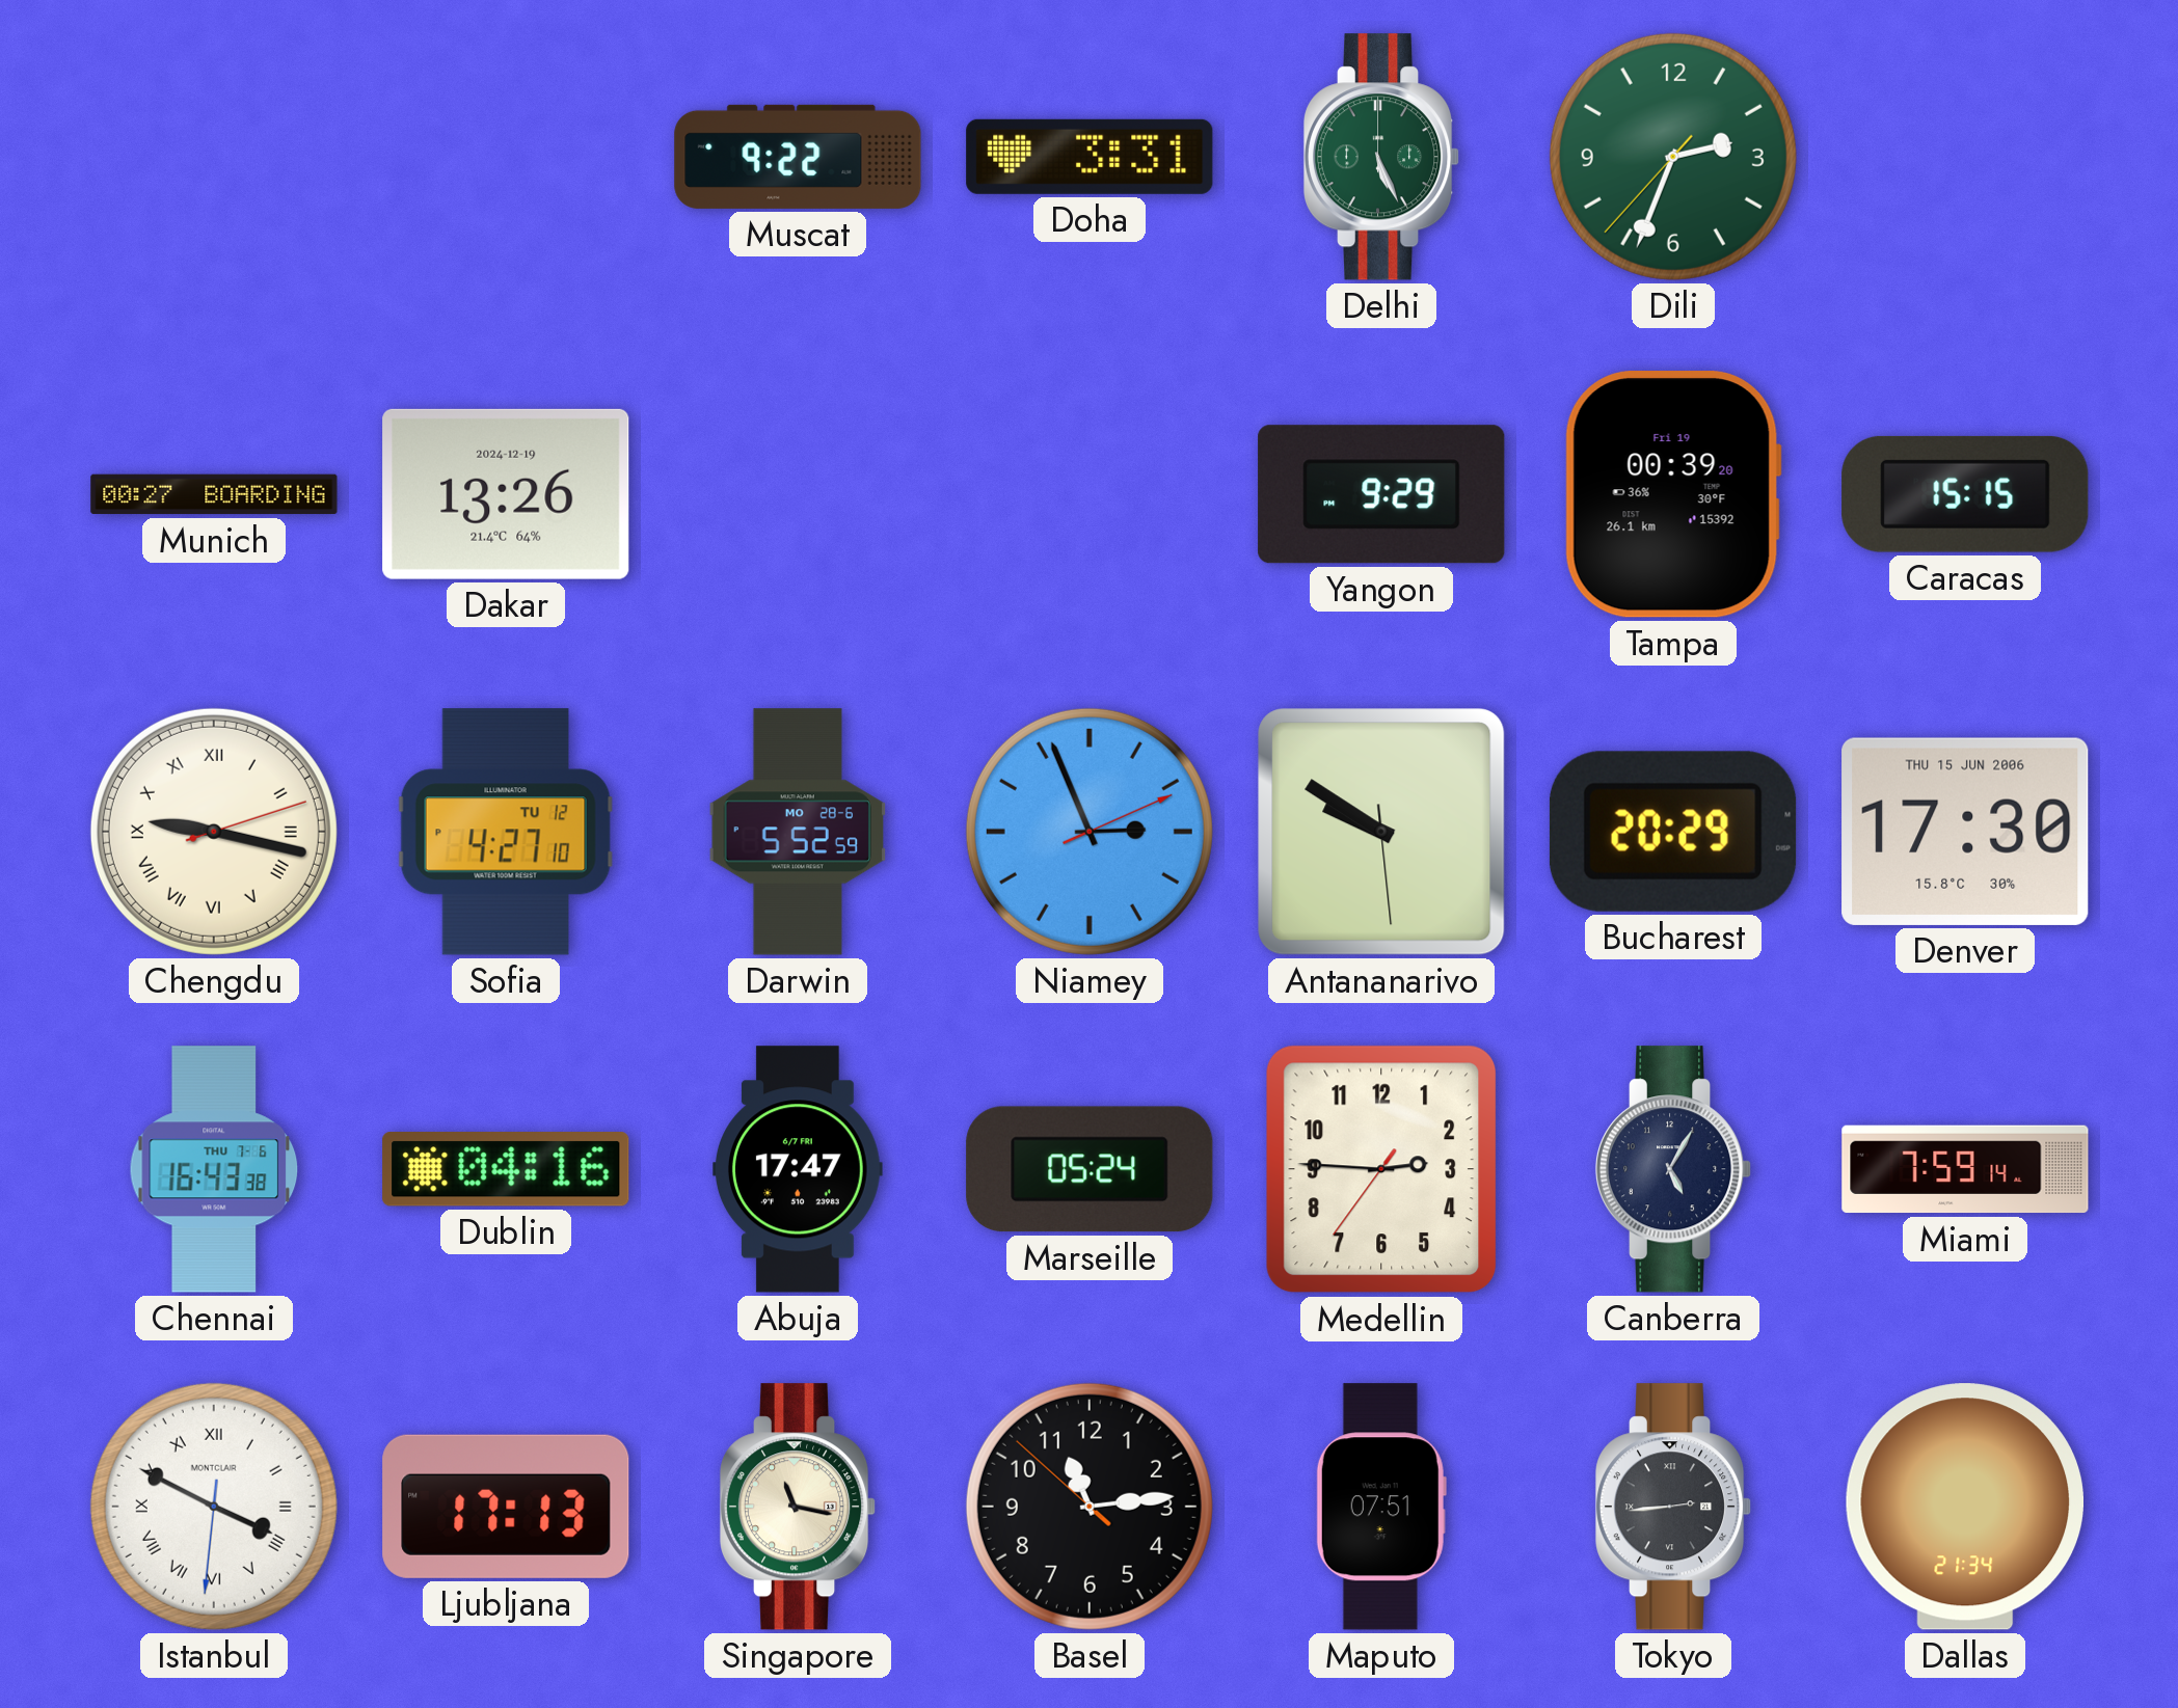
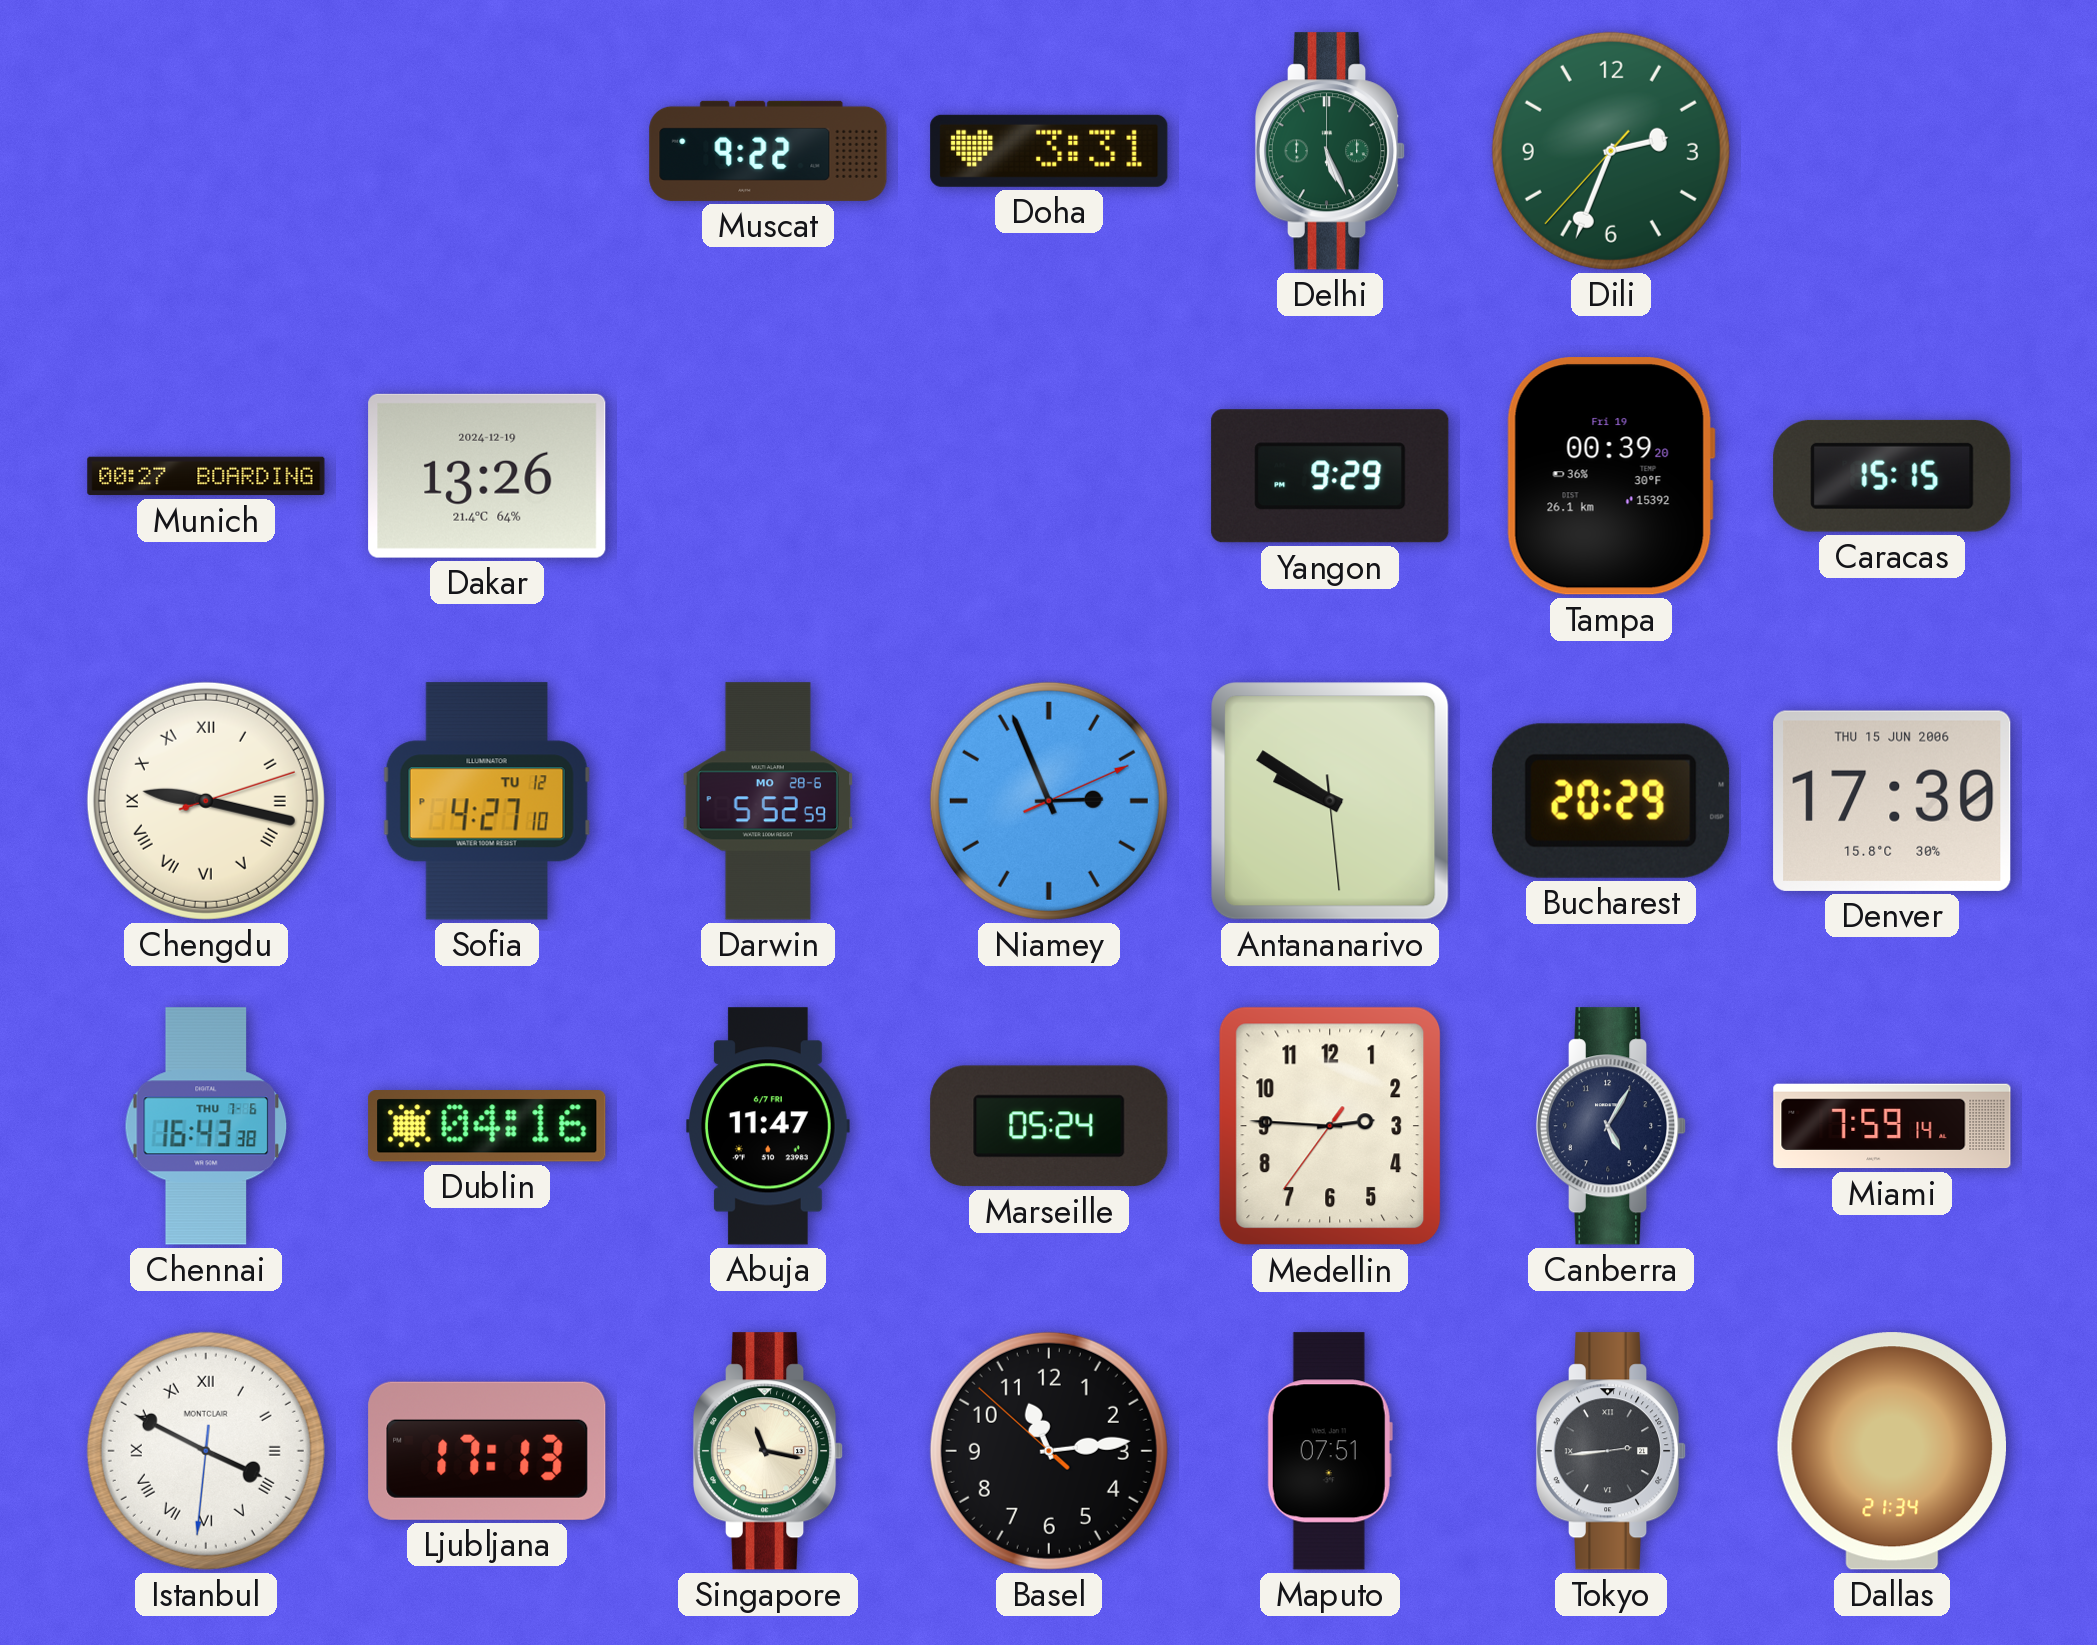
Abuja: 17:47 -> 11:47 (768, 1126)
